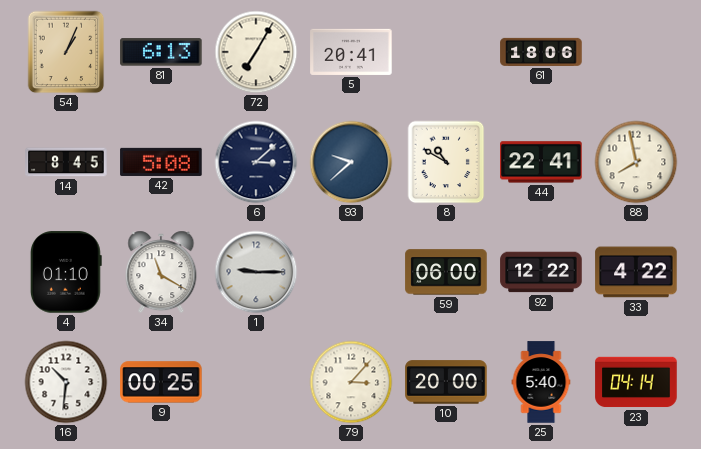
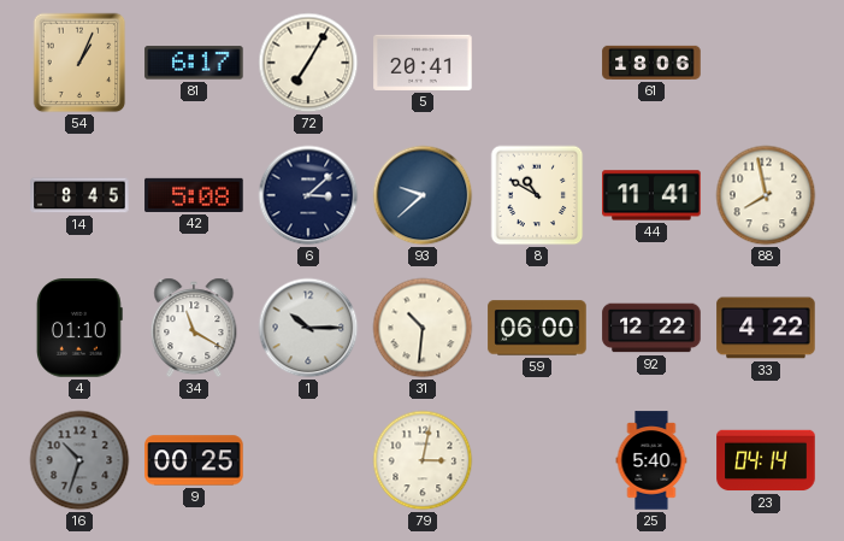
81: 6:13 -> 6:17 (194, 63)
44: 22:41 -> 11:41 (651, 195)
1: 9:15 -> 10:15 (308, 328)
31: none -> 10:31 (423, 328)
16: 10:31 -> 10:33 (79, 460)
16 dial: white -> grey (79, 460)
79: 3:07 -> 3:02 (423, 460)
10: 20:00 -> none (446, 382)
